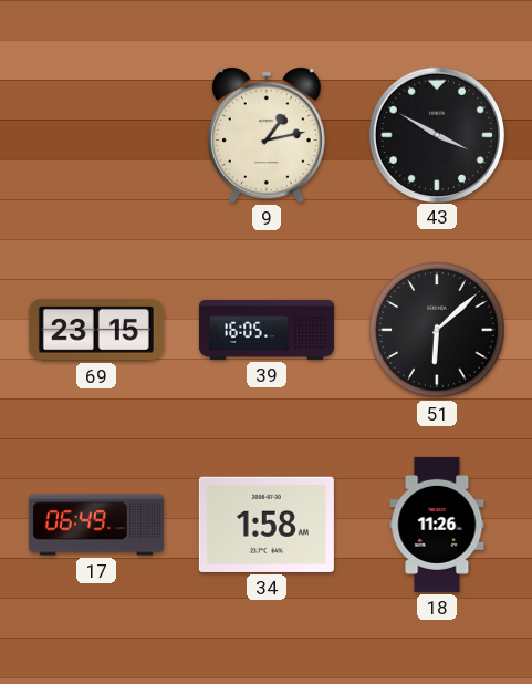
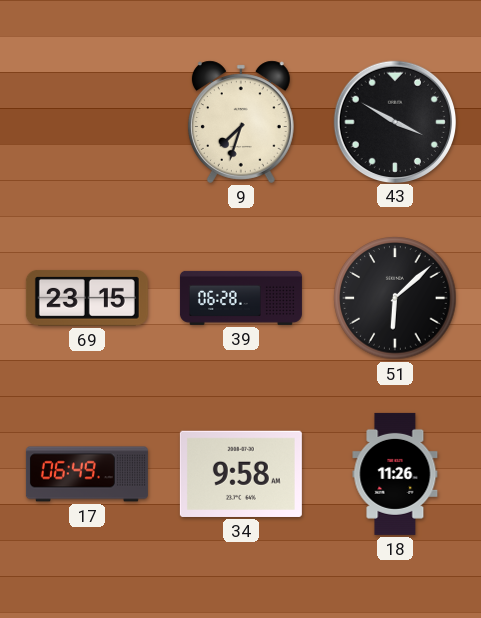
9: 1:13 -> 7:33 (241, 122)
39: 16:05 -> 06:28 (241, 298)
34: 1:58 -> 9:58 (241, 474)
